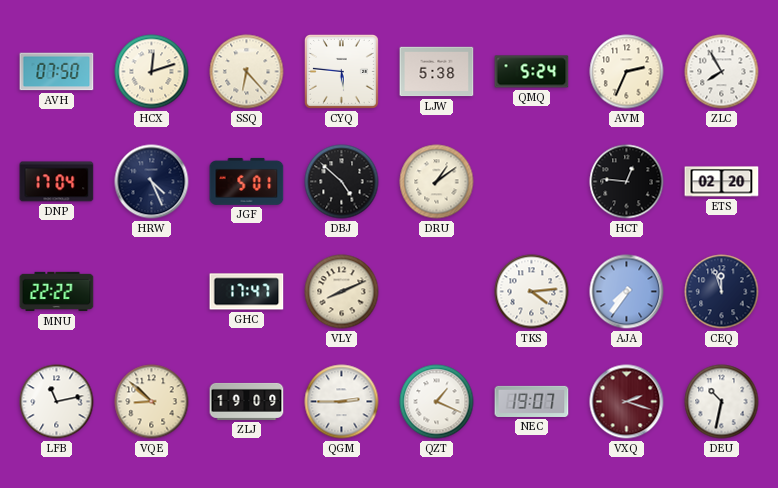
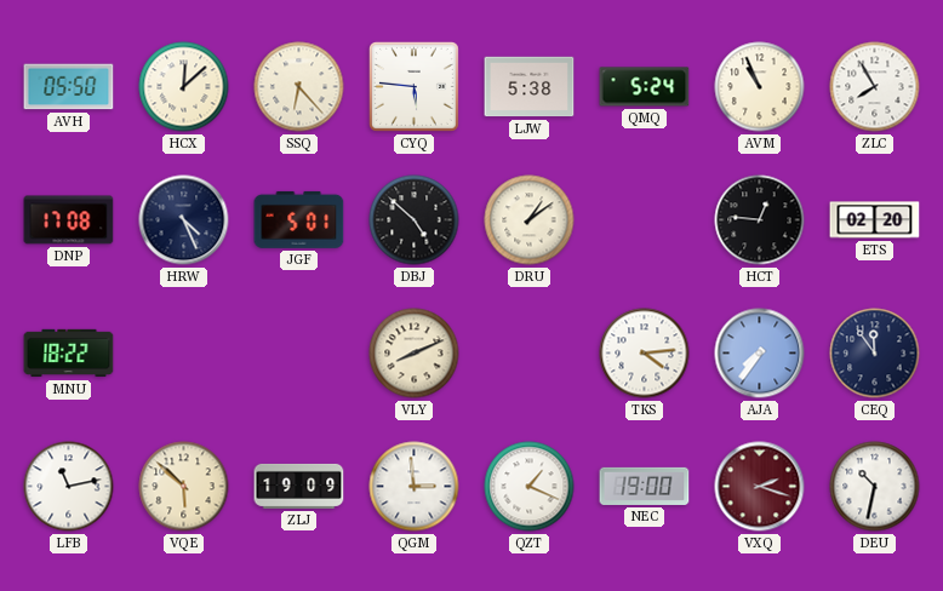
AVH: 07:50 -> 05:50 (69, 87)
HCX: 12:12 -> 12:08 (184, 87)
AVM: 2:34 -> 10:56 (760, 87)
DNP: 17:04 -> 17:08 (69, 220)
MNU: 22:22 -> 18:22 (69, 354)
GHC: 17:47 -> none (247, 292)
CEQ: 11:57 -> 11:54 (875, 354)
VQE: 8:52 -> 5:52 (184, 487)
QGM: 2:45 -> 2:59 (415, 487)
NEC: 19:07 -> 19:00 (645, 486)
